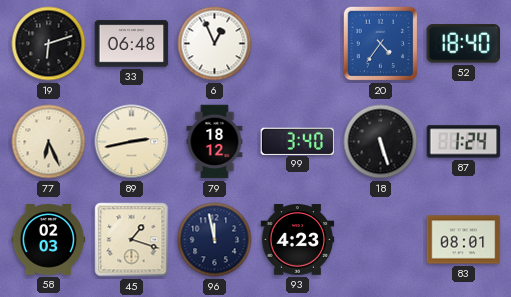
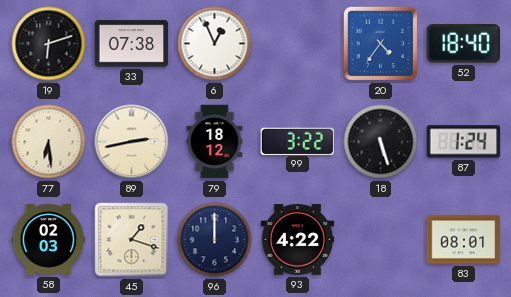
33: 06:48 -> 07:38 (132, 44)
77: 6:26 -> 6:29 (49, 142)
99: 3:40 -> 3:22 (298, 141)
96: 11:58 -> 12:00 (215, 240)
93: 4:23 -> 4:22 (298, 240)
